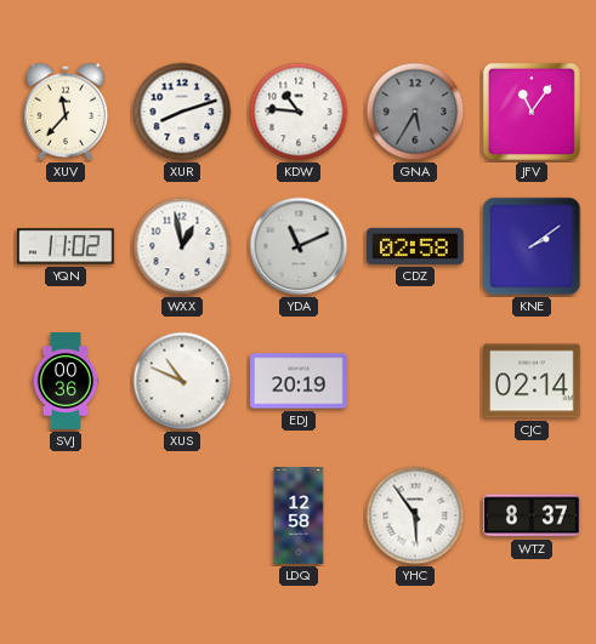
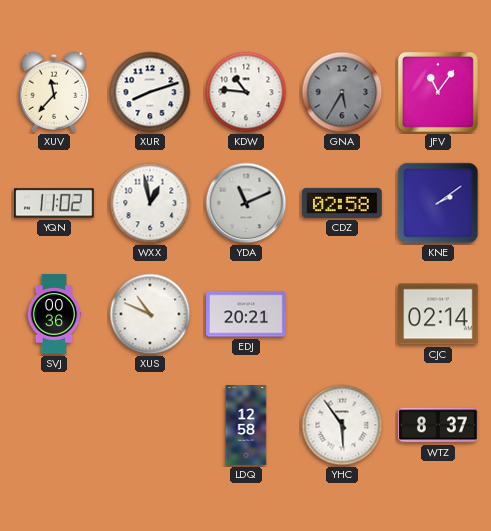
EDJ: 20:19 -> 20:21 (246, 314)
